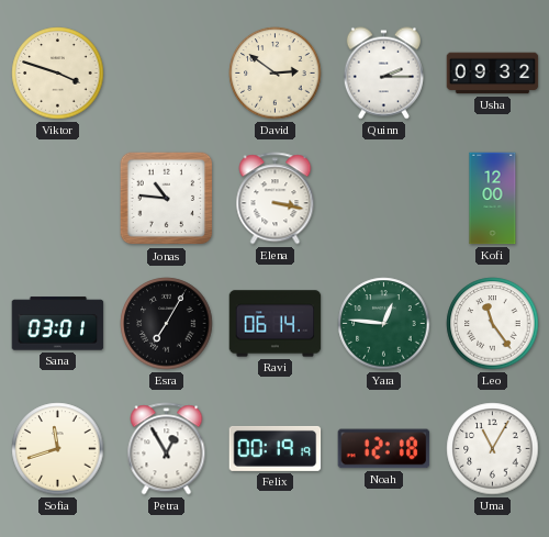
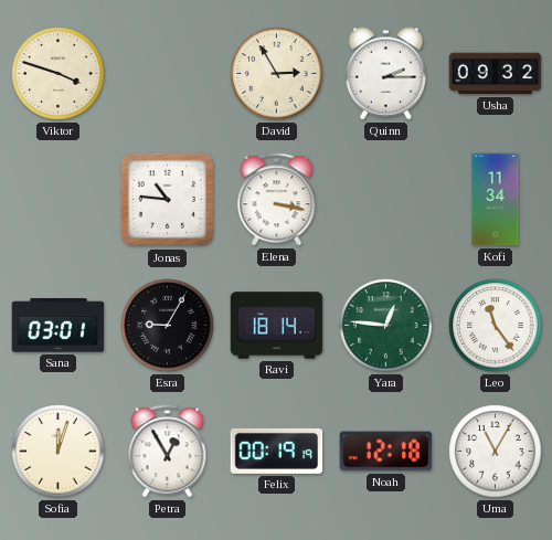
David: 2:51 -> 2:55 (277, 74)
Kofi: 12:00 -> 11:34 (496, 200)
Esra: 7:05 -> 9:05 (168, 326)
Ravi: 06:14 -> 18:14 (277, 326)
Sofia: 11:42 -> 12:03 (59, 452)
